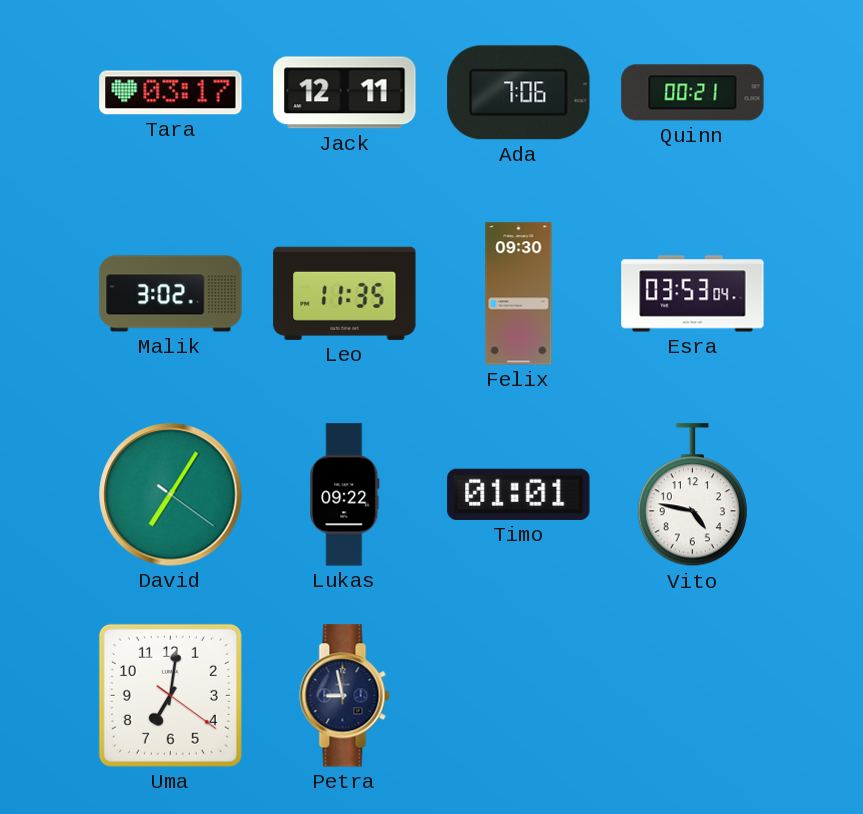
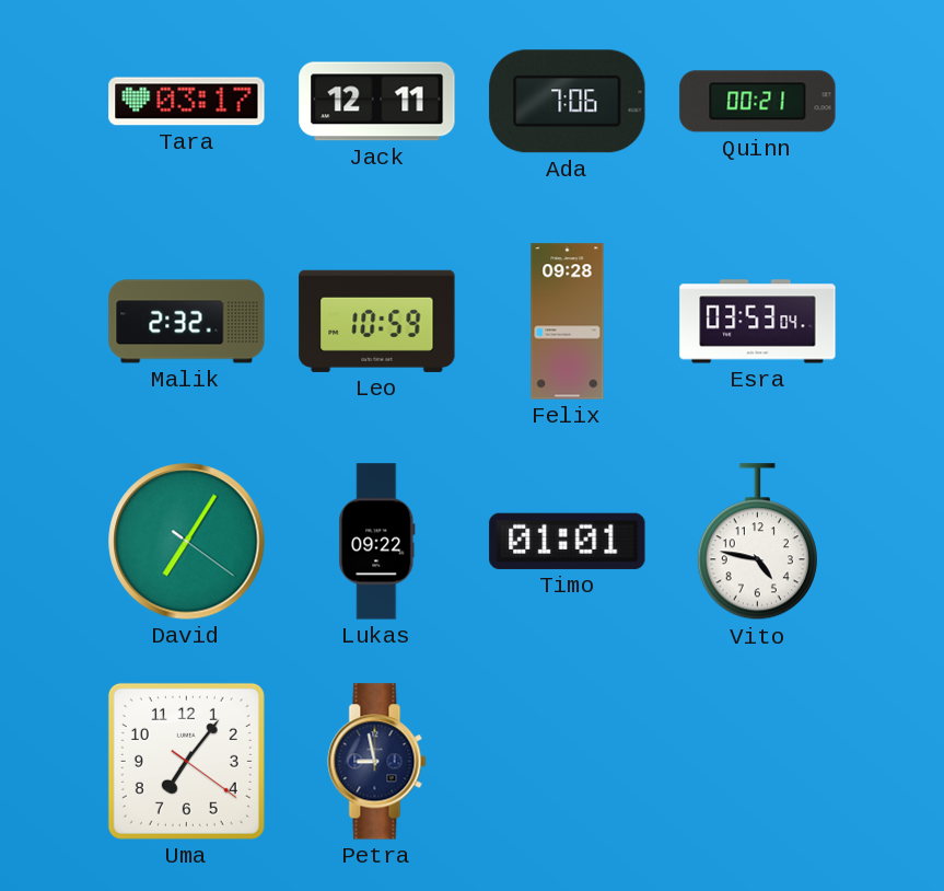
Malik: 3:02 -> 2:32 (187, 322)
Leo: 11:35 -> 10:59 (377, 321)
Felix: 09:30 -> 09:28 (568, 322)
Uma: 7:01 -> 7:06 (186, 761)
